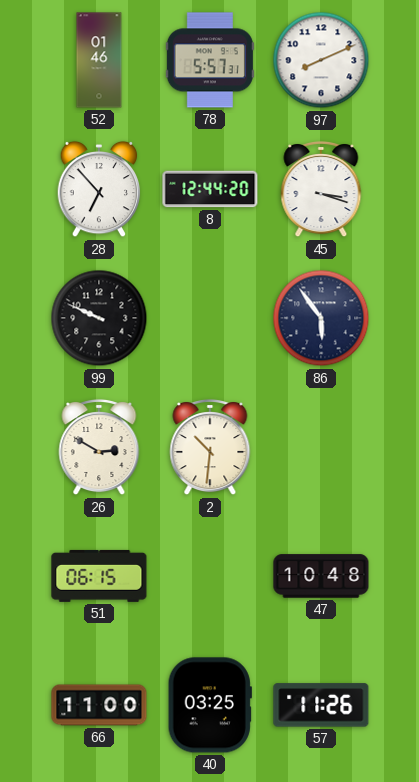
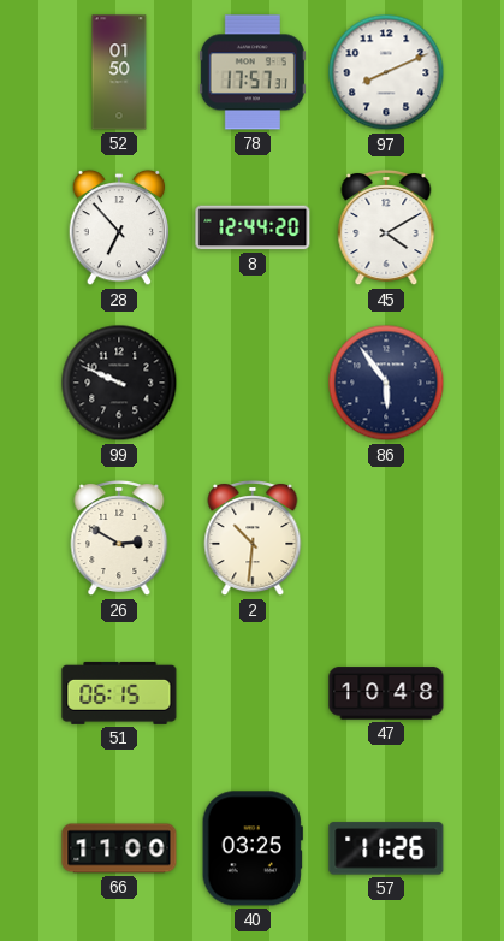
52: 01:46 -> 01:50 (119, 72)
78: 5:57 -> 17:57 (253, 72)
45: 3:18 -> 4:10 (386, 227)
